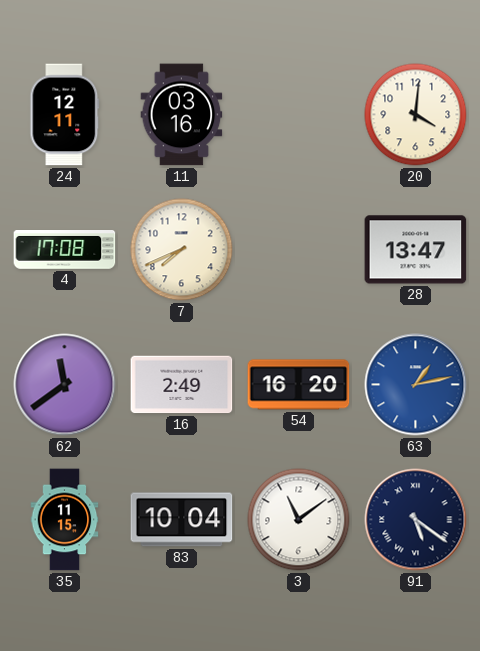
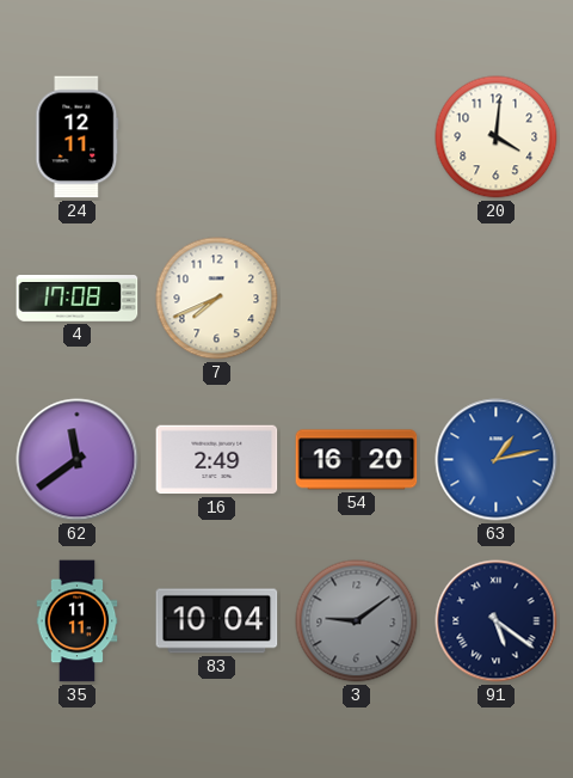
11: 03:16 -> none (182, 115)
28: 13:47 -> none (416, 250)
35: 11:15 -> 11:11 (78, 621)
3: 11:09 -> 9:09 (357, 621)
3 dial: white -> grey (357, 621)
